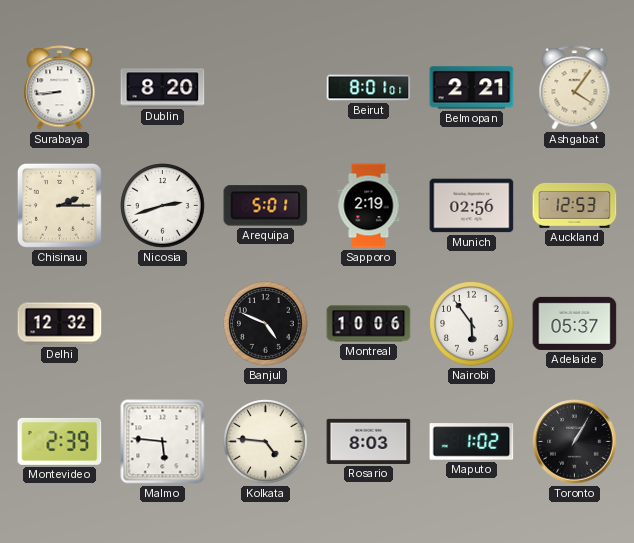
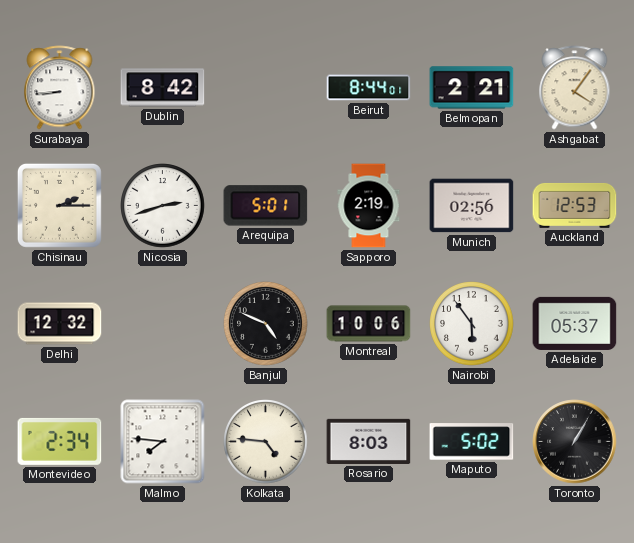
Dublin: 8:20 -> 8:42 (163, 88)
Beirut: 8:01 -> 8:44 (369, 88)
Montevideo: 2:39 -> 2:34 (60, 441)
Malmo: 5:46 -> 7:46 (163, 442)
Maputo: 1:02 -> 5:02 (472, 442)
